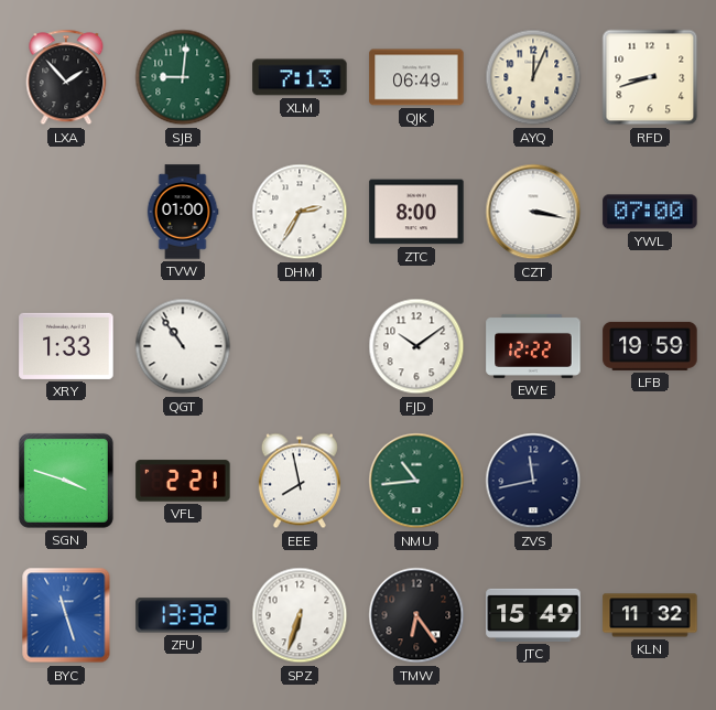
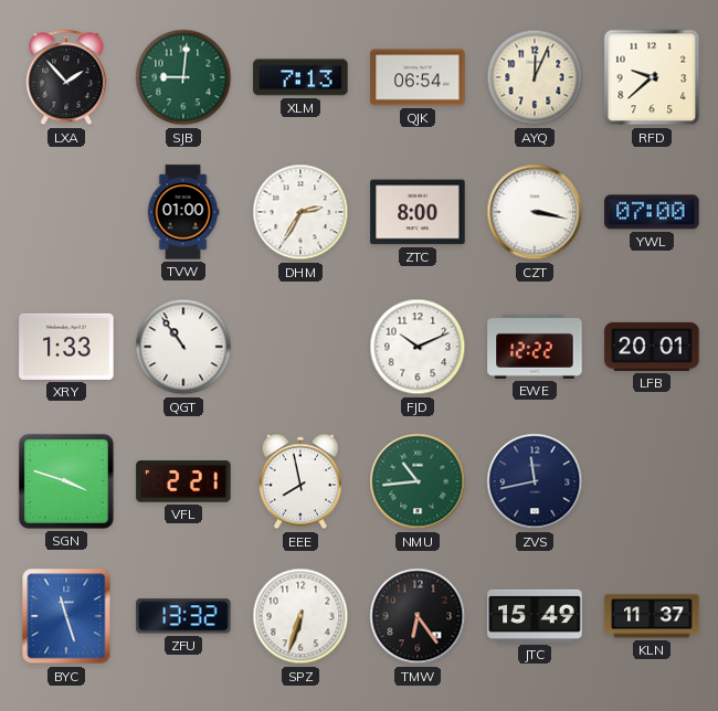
QJK: 06:49 -> 06:54 (418, 77)
RFD: 8:42 -> 9:38 (652, 77)
FJD: 10:09 -> 10:11 (418, 347)
LFB: 19:59 -> 20:01 (652, 347)
KLN: 11:32 -> 11:37 (652, 616)
